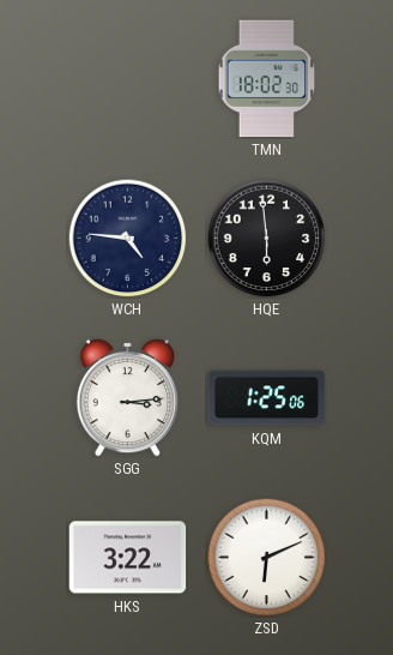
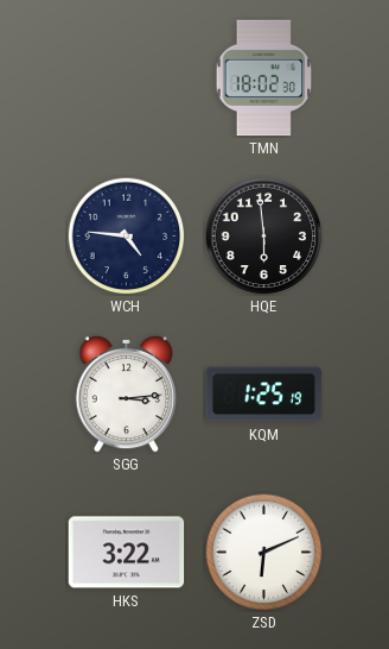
KQM: 1:25:06 -> 1:25:19 (264, 395)
